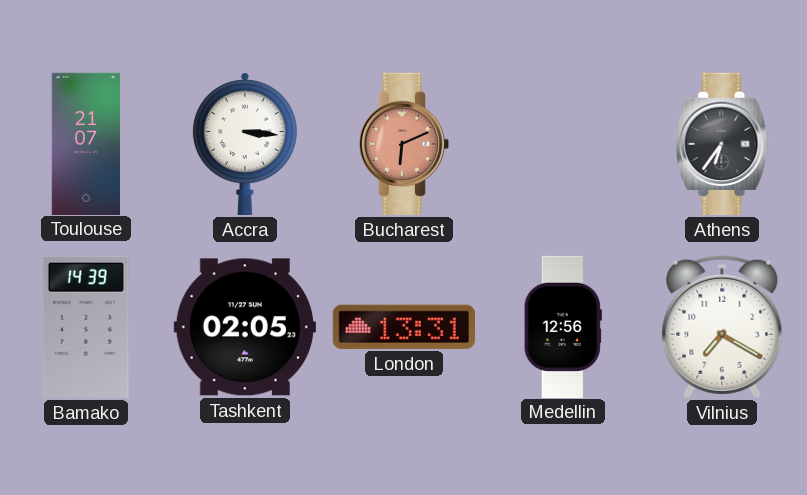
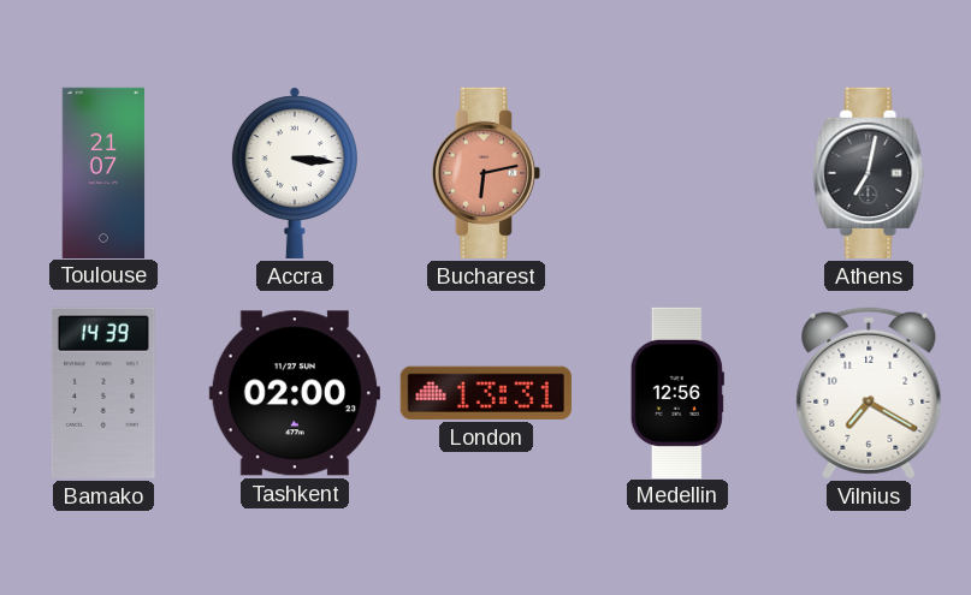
Bucharest: 6:11 -> 6:13 (485, 173)
Athens: 6:36 -> 7:02 (869, 173)
Tashkent: 02:05 -> 02:00 (295, 393)
